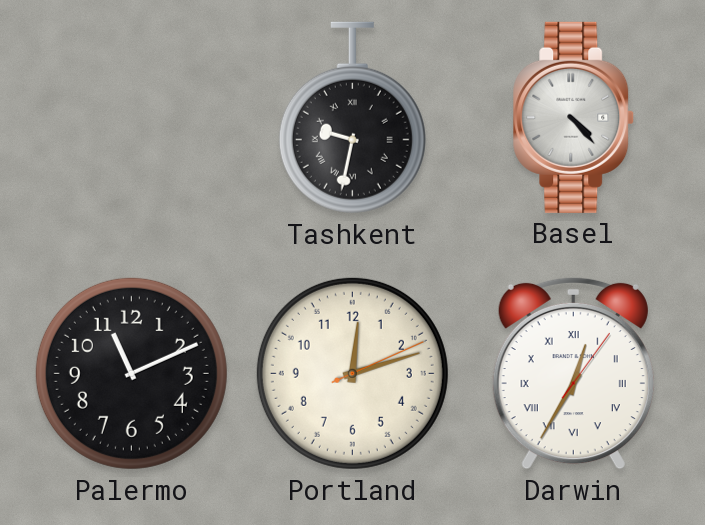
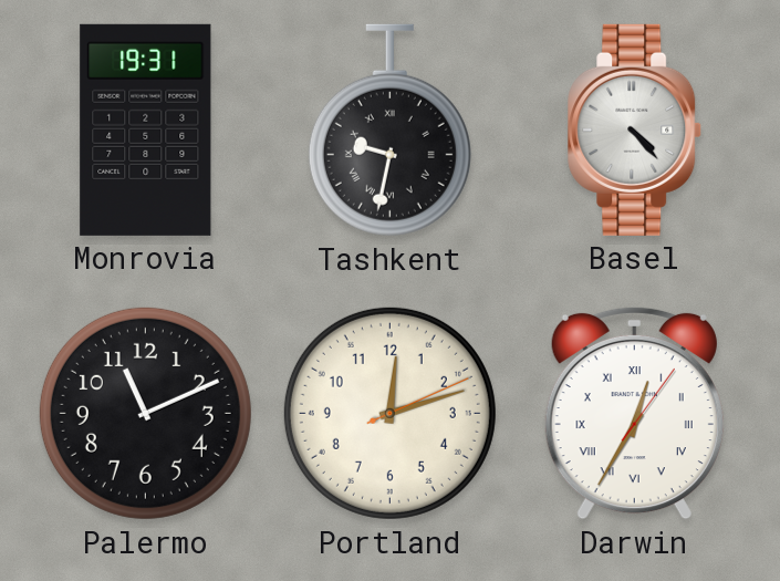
Monrovia: none -> 19:31 (146, 129)
